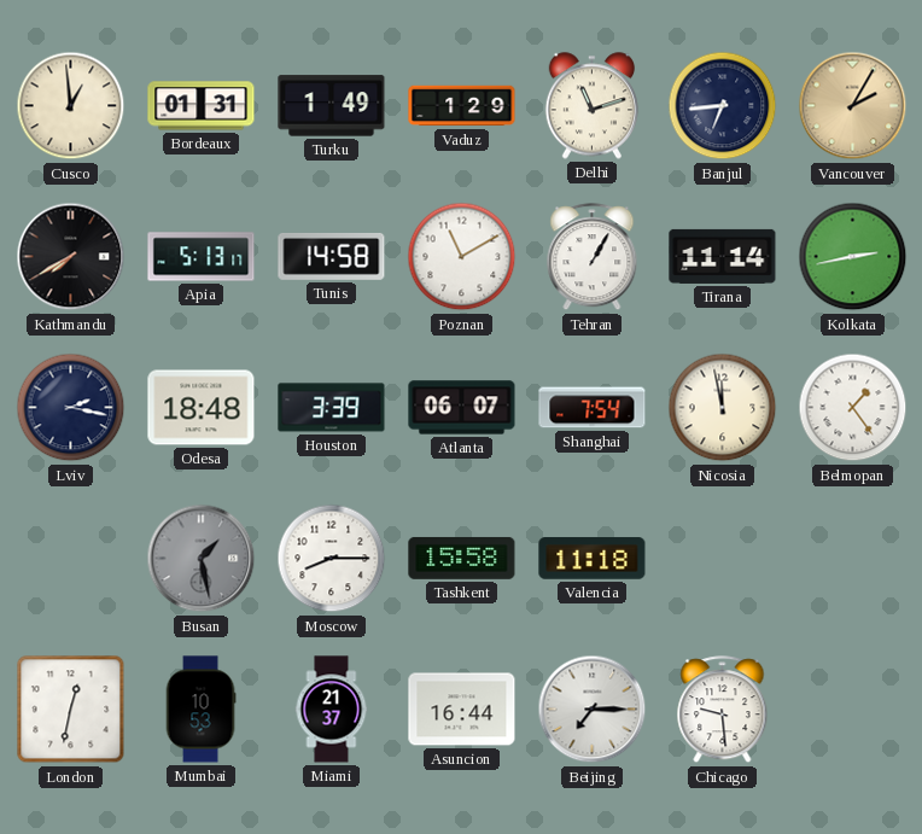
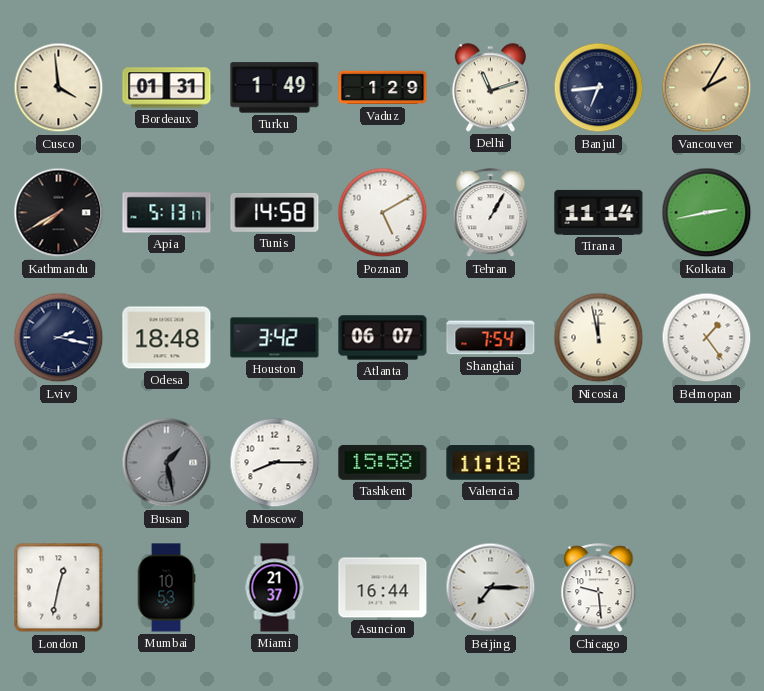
Cusco: 12:59 -> 3:59 (59, 88)
Poznan: 11:10 -> 5:10 (383, 213)
Houston: 3:39 -> 3:42 (275, 338)
